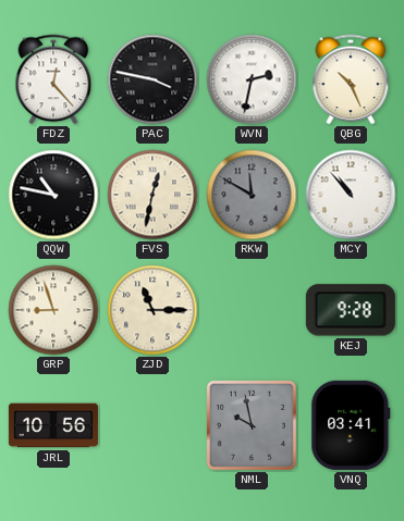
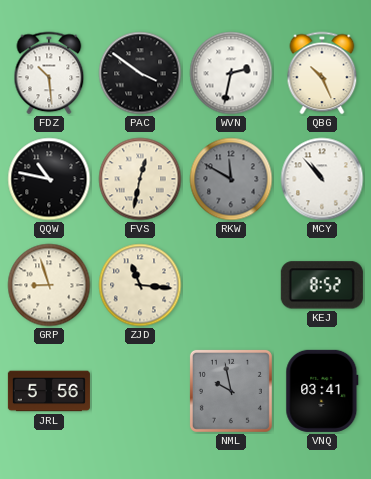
FDZ: 12:23 -> 10:29 (49, 73)
PAC: 3:47 -> 3:51 (140, 73)
ZJD: 11:15 -> 11:16 (140, 285)
KEJ: 9:28 -> 8:52 (322, 285)
JRL: 10:56 -> 5:56 (49, 391)
